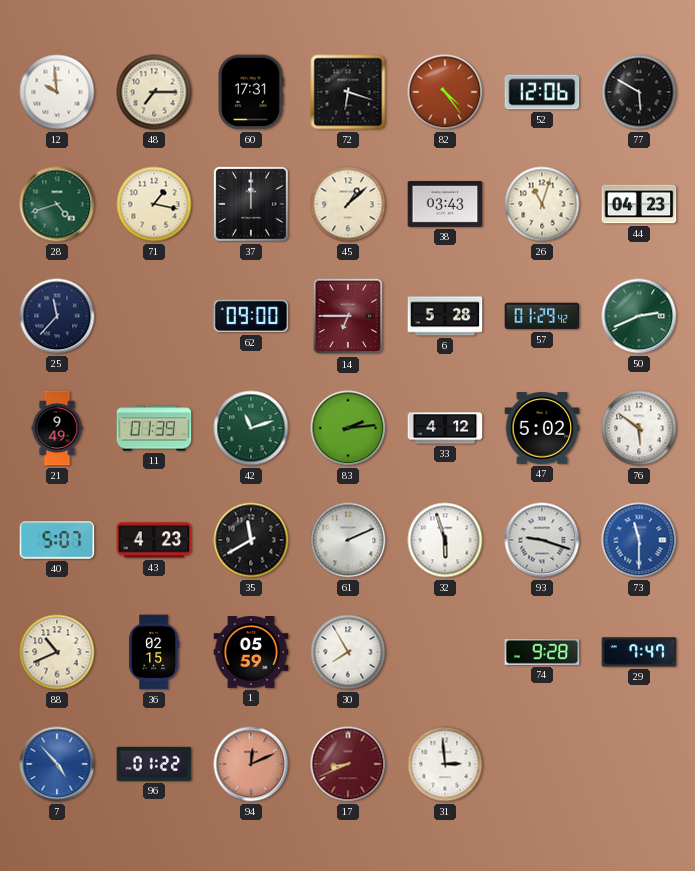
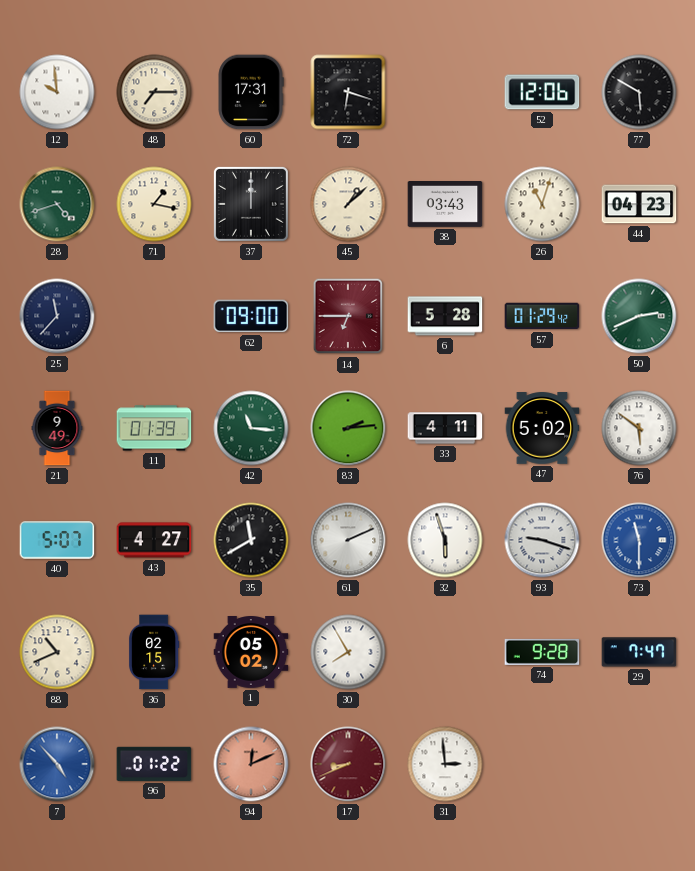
82: 4:24 -> none (445, 92)
42: 11:12 -> 11:16 (251, 428)
33: 4:12 -> 4:11 (445, 428)
43: 4:23 -> 4:27 (154, 540)
1: 05:59 -> 05:02 (251, 653)
